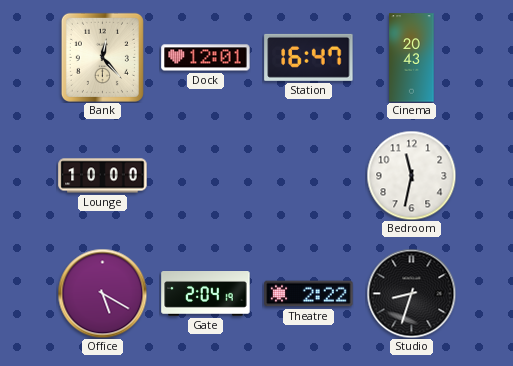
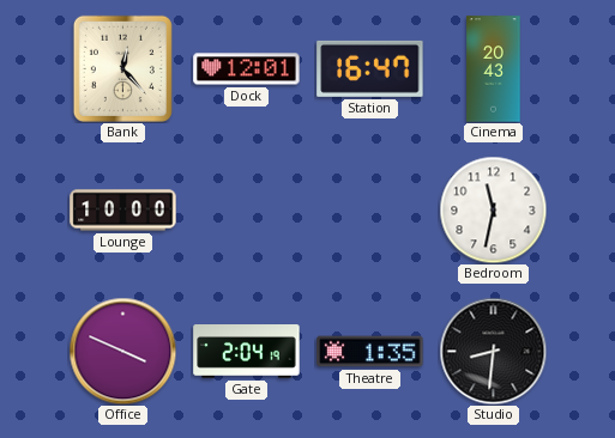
Office: 5:20 -> 3:49 (122, 351)
Theatre: 2:22 -> 1:35 (370, 352)
Studio: 8:33 -> 8:31 (493, 351)
